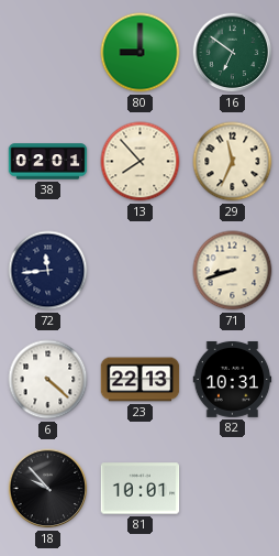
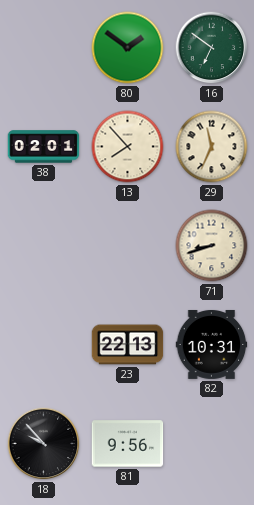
80: 9:00 -> 1:51 (128, 48)
72: 11:44 -> none (48, 271)
6: 4:22 -> none (48, 380)
81: 10:01 -> 9:56 (128, 444)
